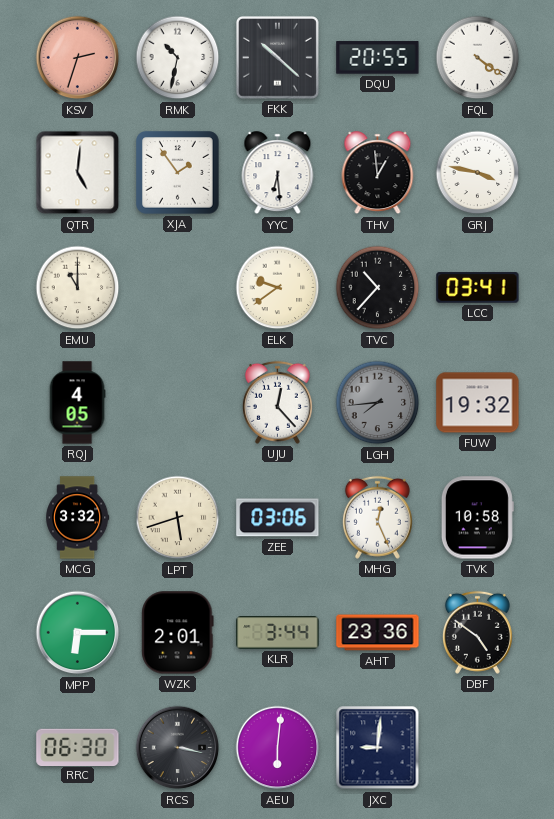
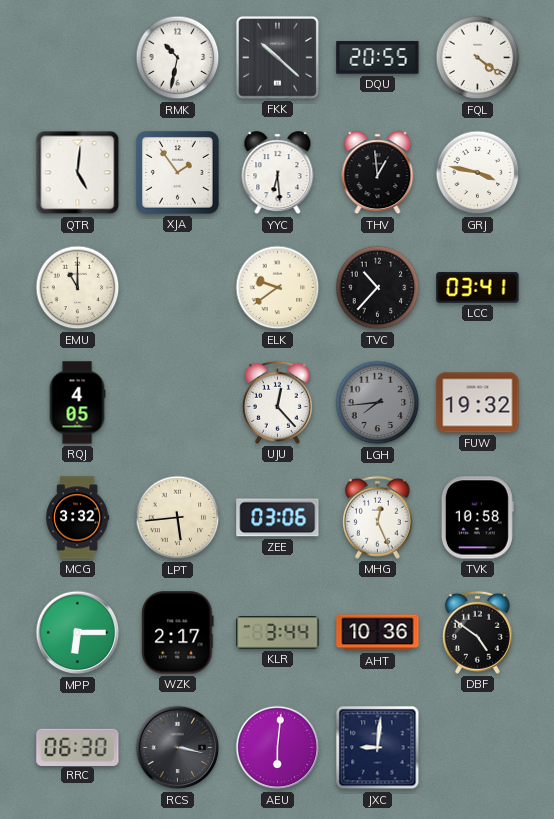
KSV: 2:33 -> none (78, 58)
LPT: 5:42 -> 5:44 (178, 518)
WZK: 2:01 -> 2:17 (178, 633)
AHT: 23:36 -> 10:36 (378, 633)
